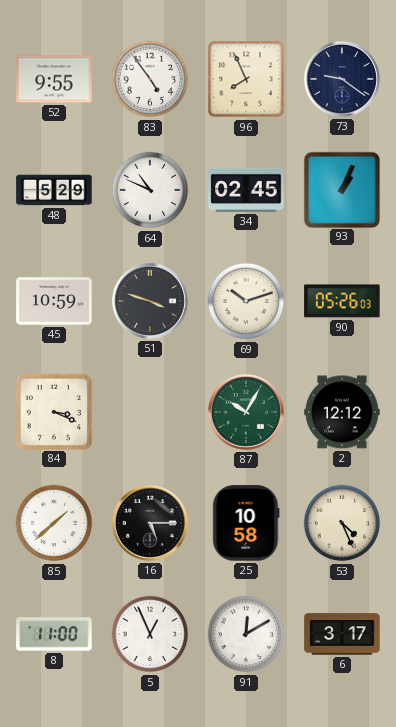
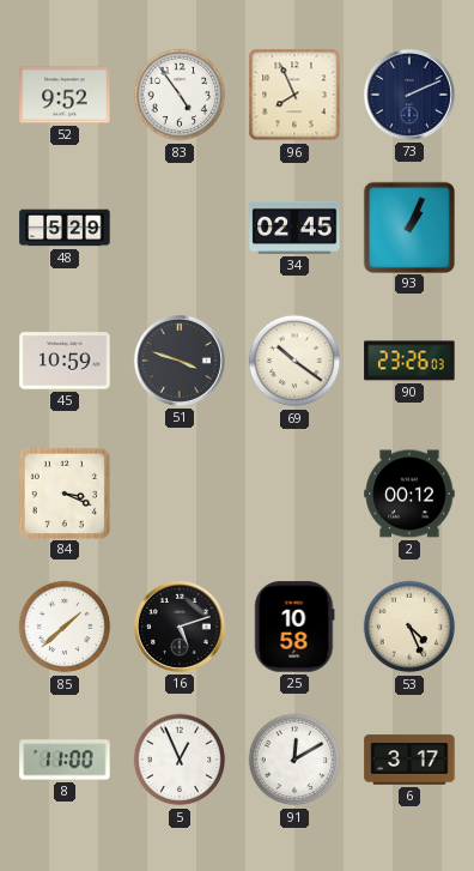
52: 9:55 -> 9:52 (65, 95)
73: 9:21 -> 2:11 (409, 95)
64: 10:49 -> none (150, 190)
69: 10:12 -> 10:21 (294, 361)
90: 05:26 -> 23:26 (409, 361)
87: 10:05 -> none (246, 412)
2: 12:12 -> 00:12 (409, 494)
16: 5:15 -> 5:12 (180, 627)
